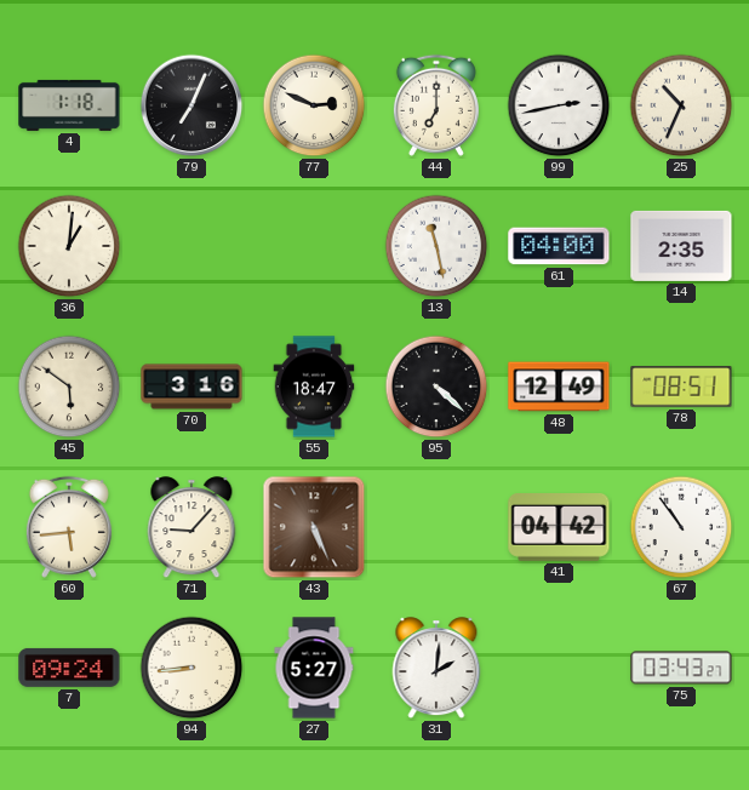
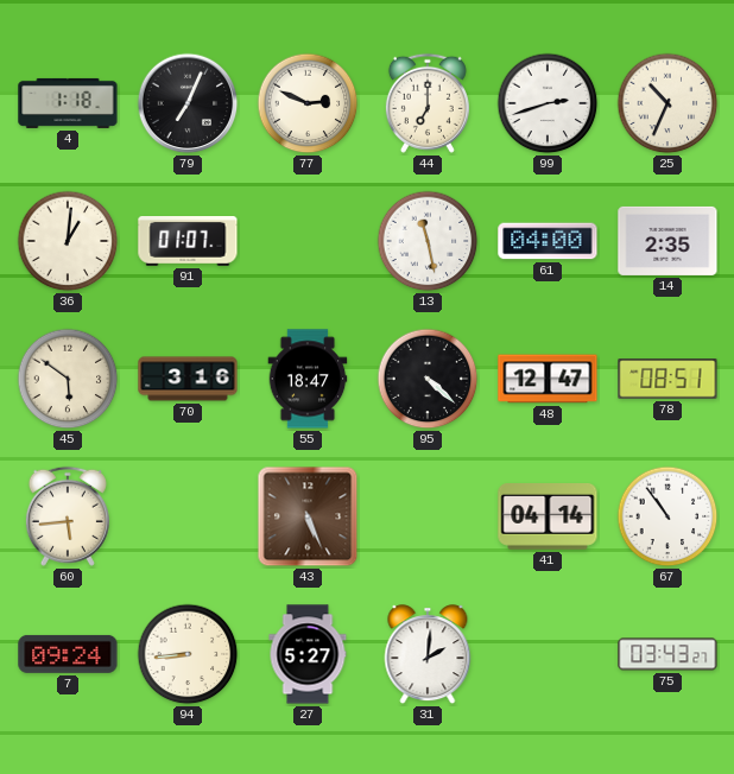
99: 2:43 -> 2:42 (548, 103)
91: none -> 01:07 (188, 242)
48: 12:49 -> 12:47 (548, 379)
71: 9:07 -> none (191, 528)
41: 04:42 -> 04:14 (548, 518)
